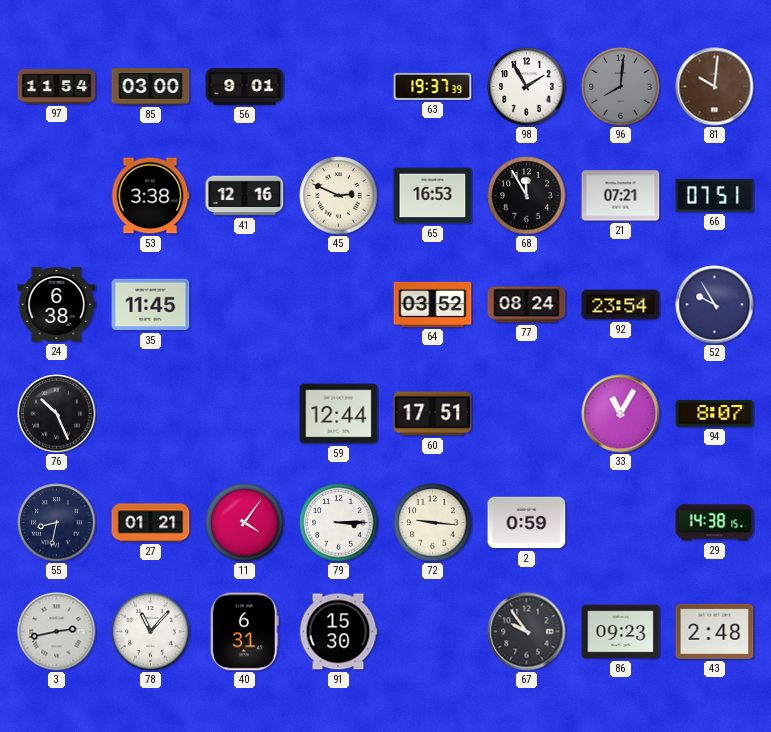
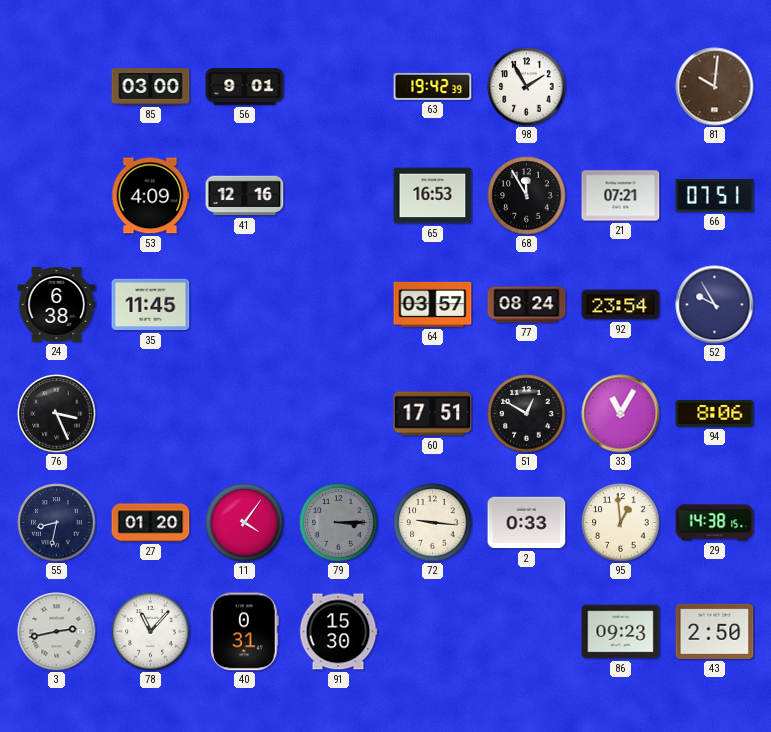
97: 11:54 -> none (57, 87)
63: 19:37 -> 19:42 (433, 86)
96: 8:01 -> none (621, 87)
53: 3:38 -> 4:09 (150, 196)
45: 2:49 -> none (339, 196)
64: 03:52 -> 03:57 (433, 304)
76: 10:26 -> 3:26 (57, 414)
59: 12:44 -> none (339, 414)
51: none -> 12:50 (527, 414)
94: 8:07 -> 8:06 (715, 414)
27: 01:21 -> 01:20 (151, 523)
79 dial: white -> grey (339, 523)
2: 0:59 -> 0:33 (527, 523)
95: none -> 12:59 (621, 523)
40: 6:31 -> 0:31 (244, 632)
67: 9:54 -> none (527, 632)
43: 2:48 -> 2:50 (715, 631)
